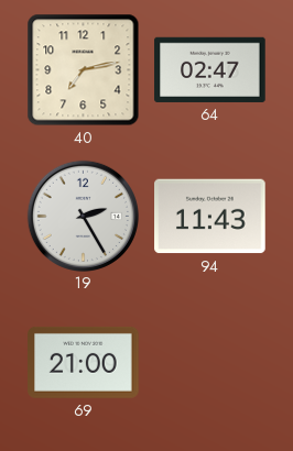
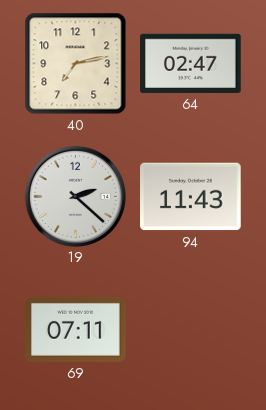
19: 2:25 -> 2:22 (75, 196)
69: 21:00 -> 07:11 (76, 329)
